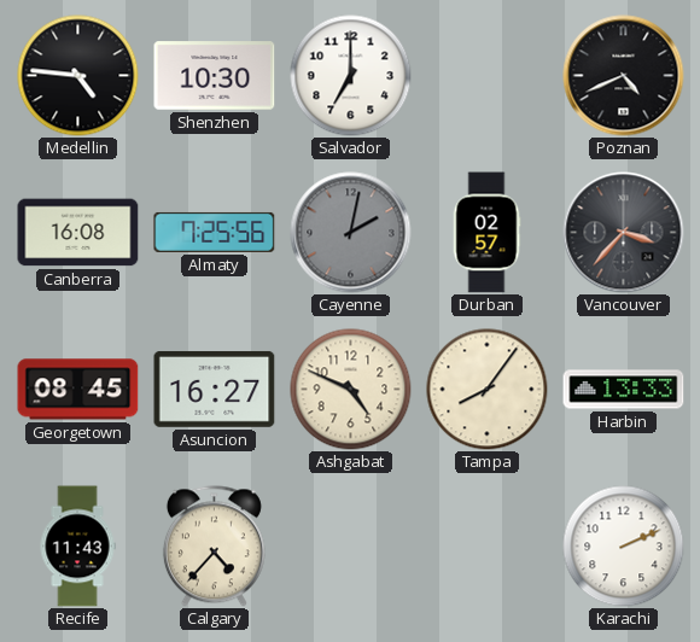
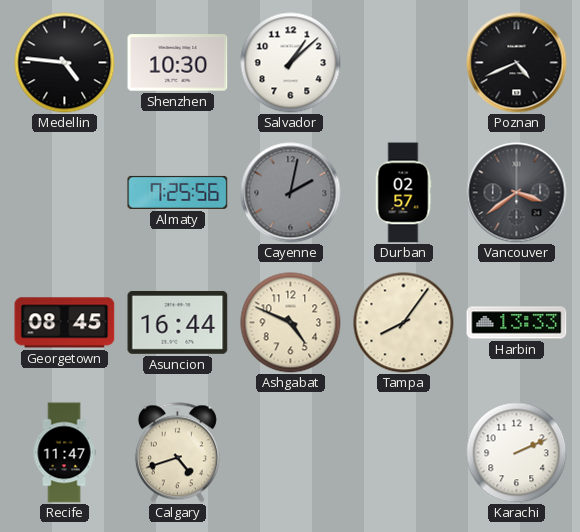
Salvador: 7:00 -> 1:08 (291, 63)
Canberra: 16:08 -> none (78, 233)
Vancouver: 3:37 -> 3:39 (517, 193)
Asuncion: 16:27 -> 16:44 (178, 323)
Recife: 11:43 -> 11:47 (64, 453)
Calgary: 4:37 -> 4:42 (177, 453)
